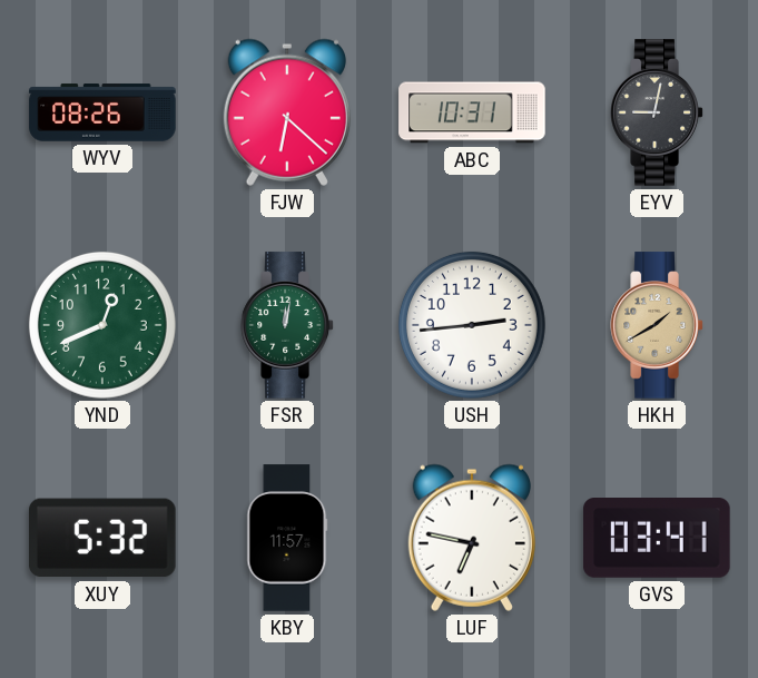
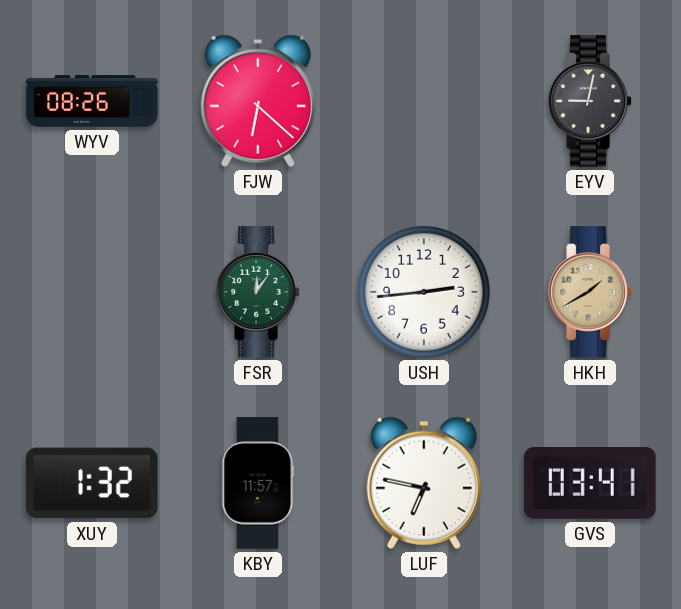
ABC: 10:31 -> none (472, 112)
YND: 12:41 -> none (102, 325)
FSR: 12:02 -> 12:06 (258, 292)
XUY: 5:32 -> 1:32 (93, 483)
